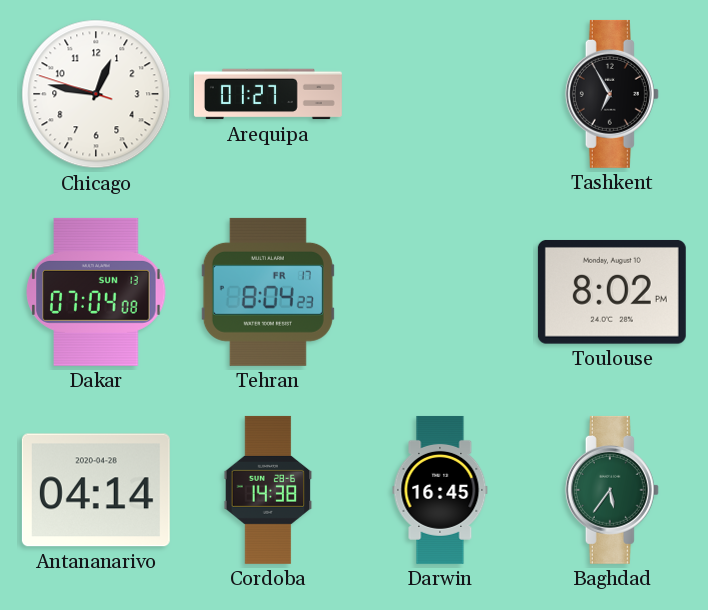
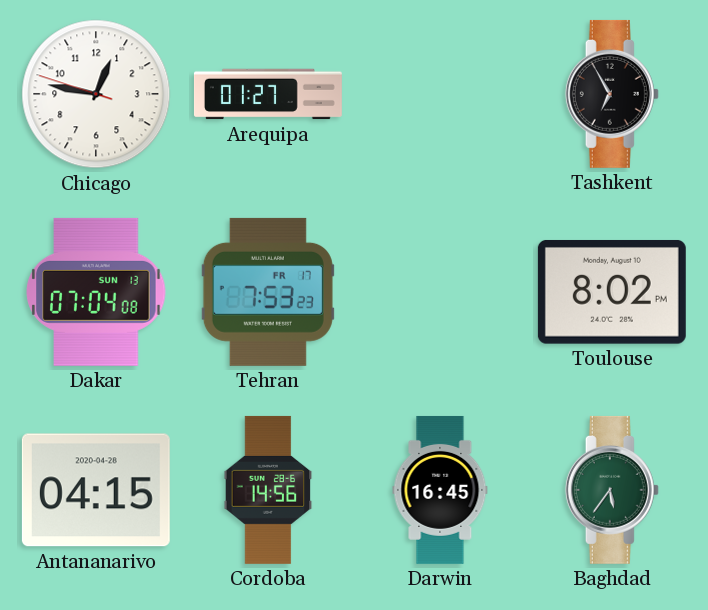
Tehran: 8:04 -> 7:53 (268, 292)
Antananarivo: 04:14 -> 04:15 (96, 490)
Cordoba: 14:38 -> 14:56 (268, 490)
